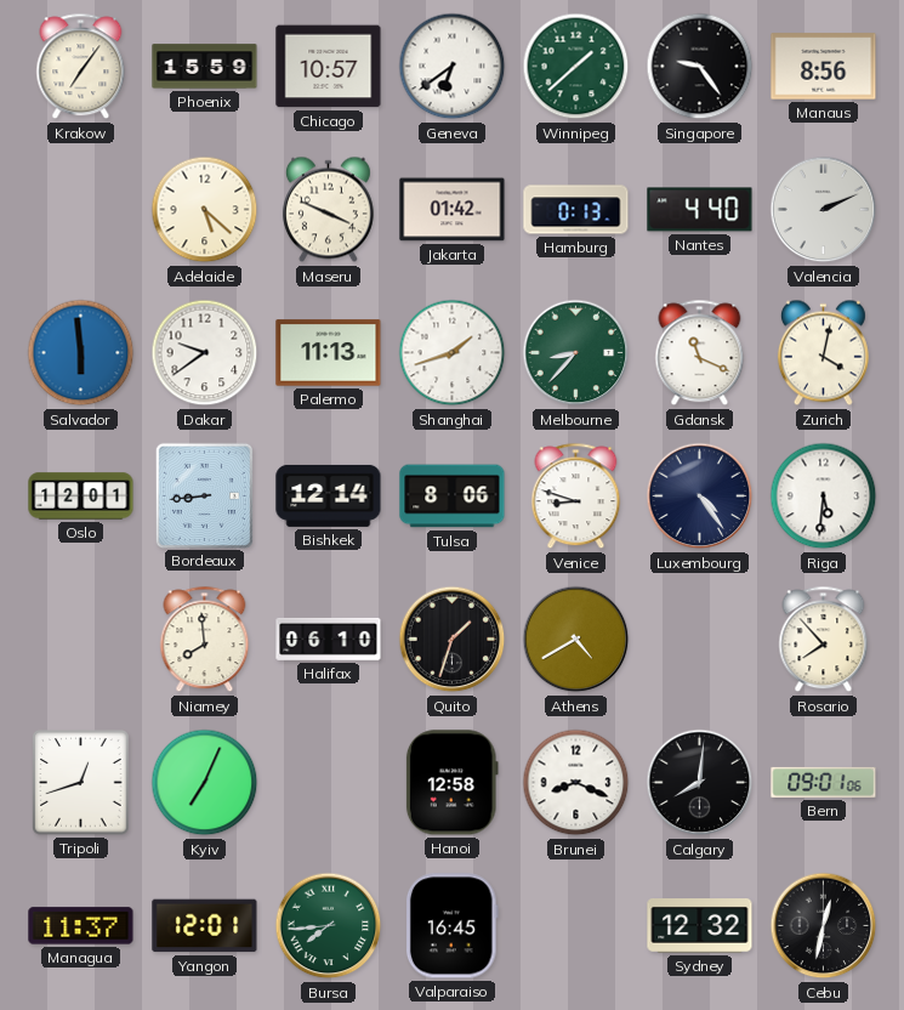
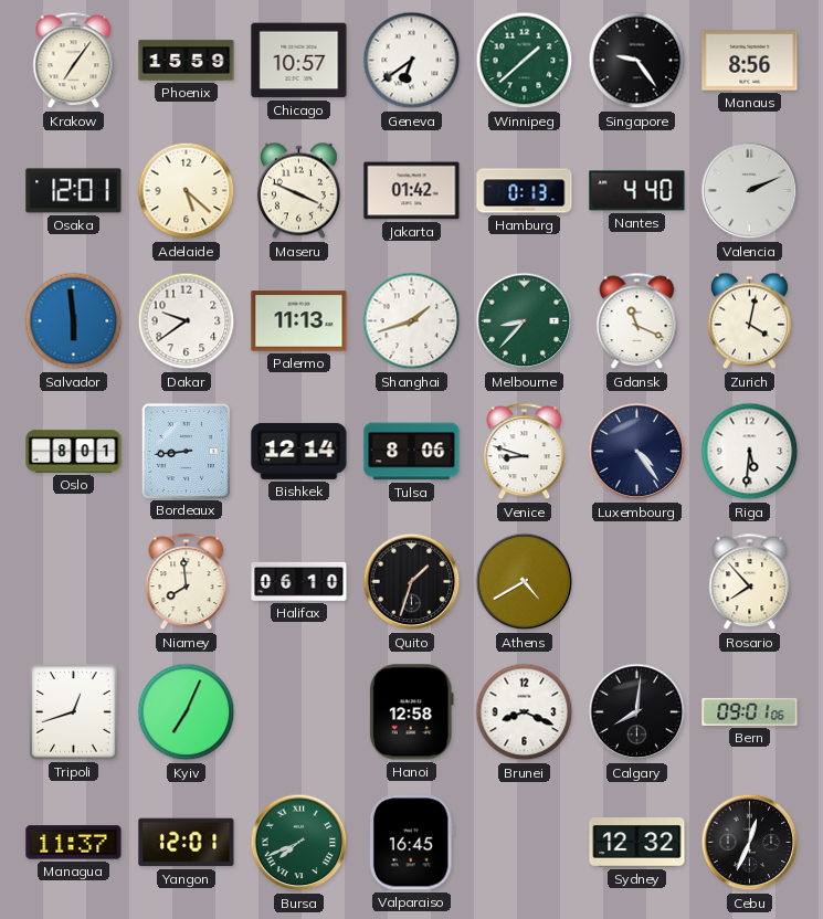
Osaka: none -> 12:01 (74, 191)
Oslo: 12:01 -> 8:01 (74, 452)
Bursa: 7:44 -> 7:41 (299, 843)
Cebu: 12:32 -> 12:34 (750, 843)
